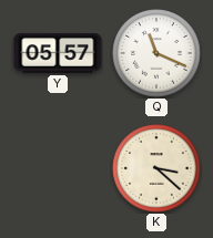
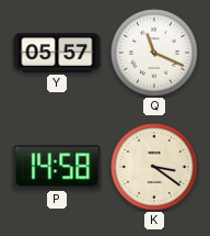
P: none -> 14:58 (57, 167)
K: 3:22 -> 3:21 (154, 167)
